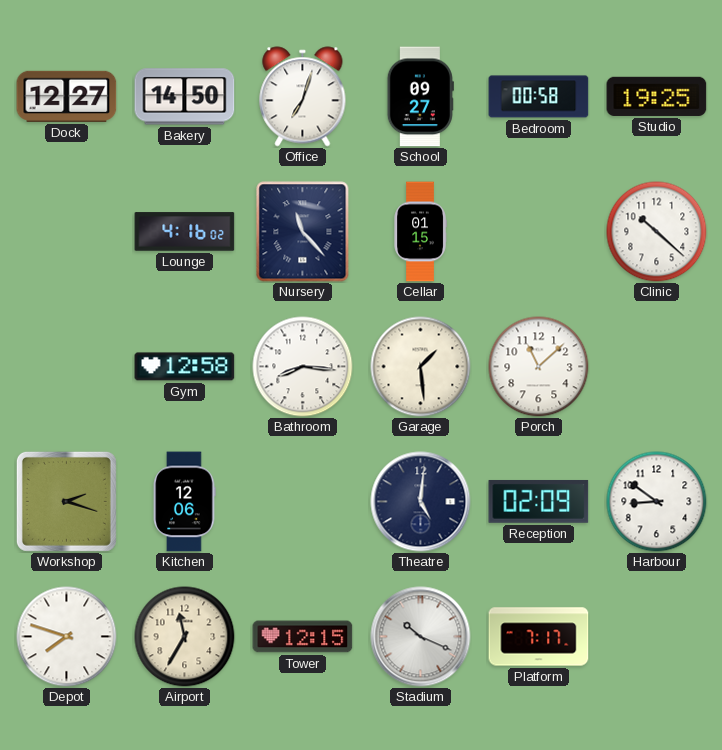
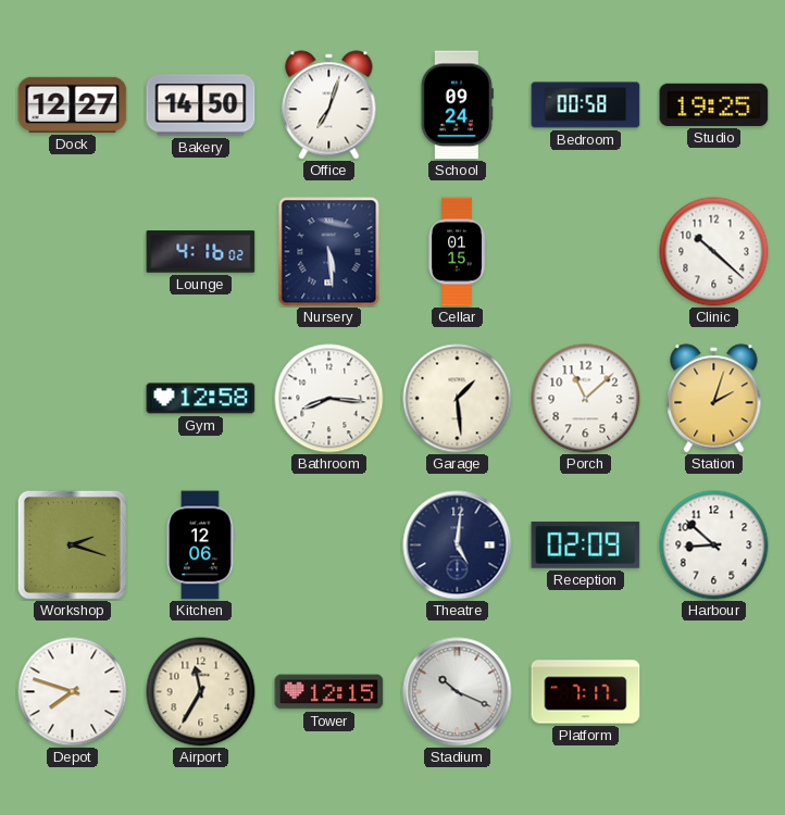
School: 09:27 -> 09:24 (457, 105)
Nursery: 11:23 -> 5:29 (329, 252)
Station: none -> 2:03 (714, 399)
Harbour: 8:51 -> 8:52 (714, 546)
